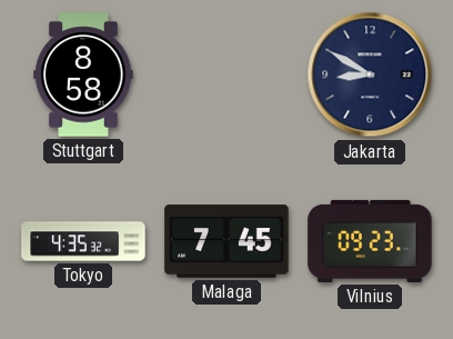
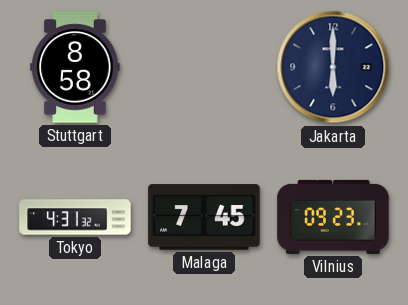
Jakarta: 8:50 -> 6:00 (333, 67)
Tokyo: 4:35 -> 4:31 (75, 217)
